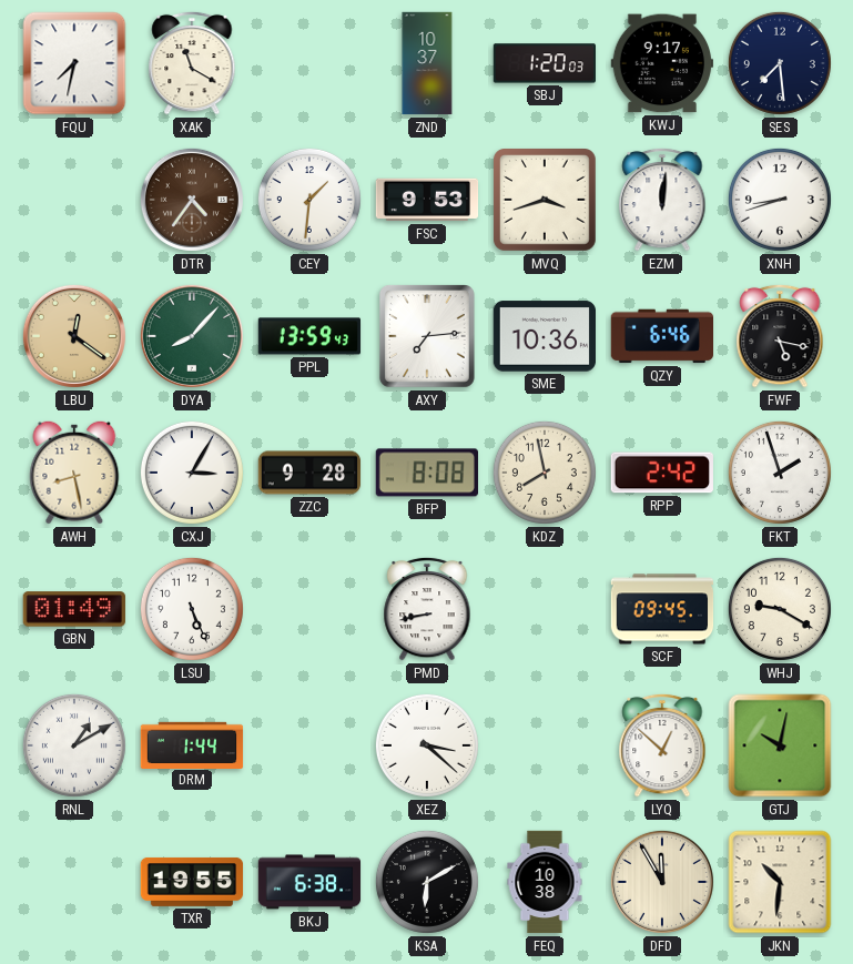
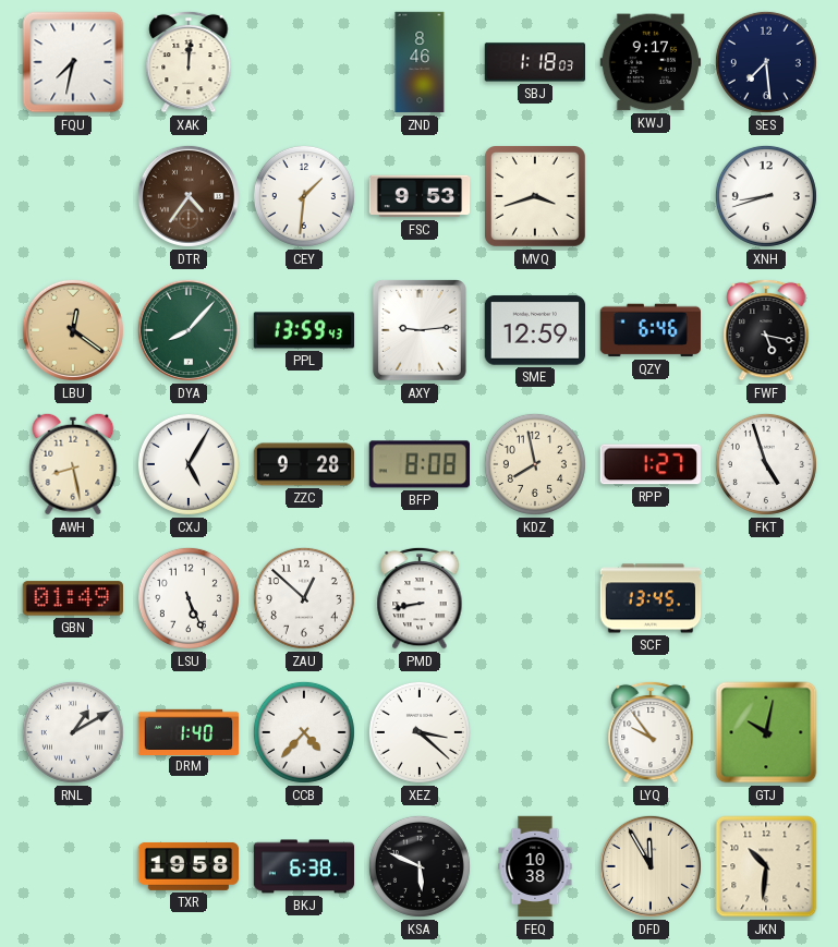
XAK: 11:20 -> 12:01 (189, 62)
ZND: 10:37 -> 8:46 (420, 62)
SBJ: 1:20 -> 1:18 (535, 62)
EZM: 12:01 -> none (662, 200)
AXY: 7:14 -> 9:14 (420, 331)
SME: 10:36 -> 12:59 (534, 330)
CXJ: 3:05 -> 5:05 (189, 464)
RPP: 2:42 -> 1:27 (651, 464)
FKT: 1:57 -> 4:57 (766, 464)
ZAU: none -> 12:52 (304, 598)
SCF: 09:45 -> 13:45 (651, 598)
WHJ: 9:20 -> none (780, 609)
DRM: 1:44 -> 1:40 (189, 731)
CCB: none -> 4:37 (304, 732)
LYQ: 12:52 -> 9:54 (651, 732)
TXR: 19:55 -> 19:58 (189, 866)
KSA: 6:10 -> 5:49 (420, 866)
